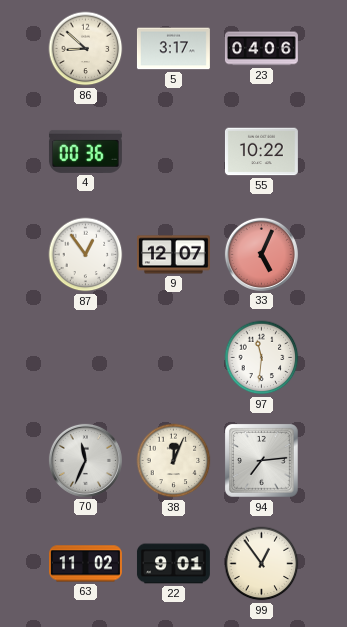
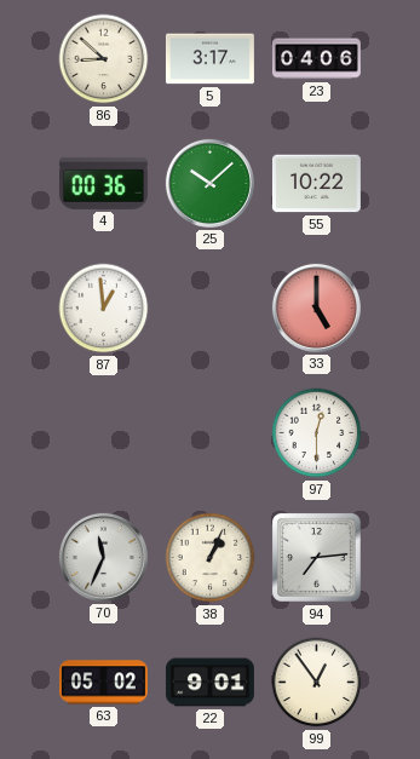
25: none -> 10:08 (209, 183)
87: 12:54 -> 12:59 (104, 309)
9: 12:07 -> none (173, 255)
33: 5:04 -> 5:00 (316, 307)
97: 11:31 -> 12:30 (317, 433)
38: 12:04 -> 1:04 (211, 558)
63: 11:02 -> 05:02 (103, 683)
